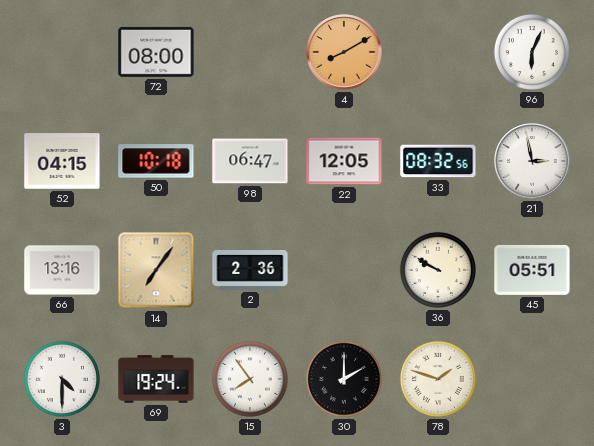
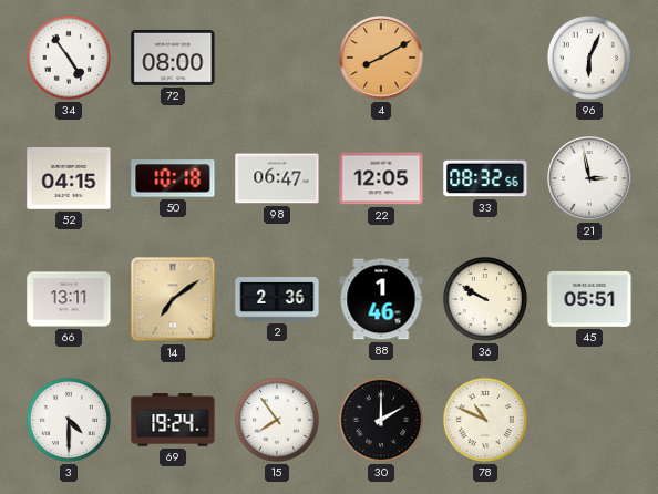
34: none -> 4:54 (69, 58)
66: 13:16 -> 13:11 (69, 299)
14: 7:06 -> 7:09 (173, 299)
88: none -> 1:46 (381, 299)
78: 1:48 -> 10:49 (485, 420)
